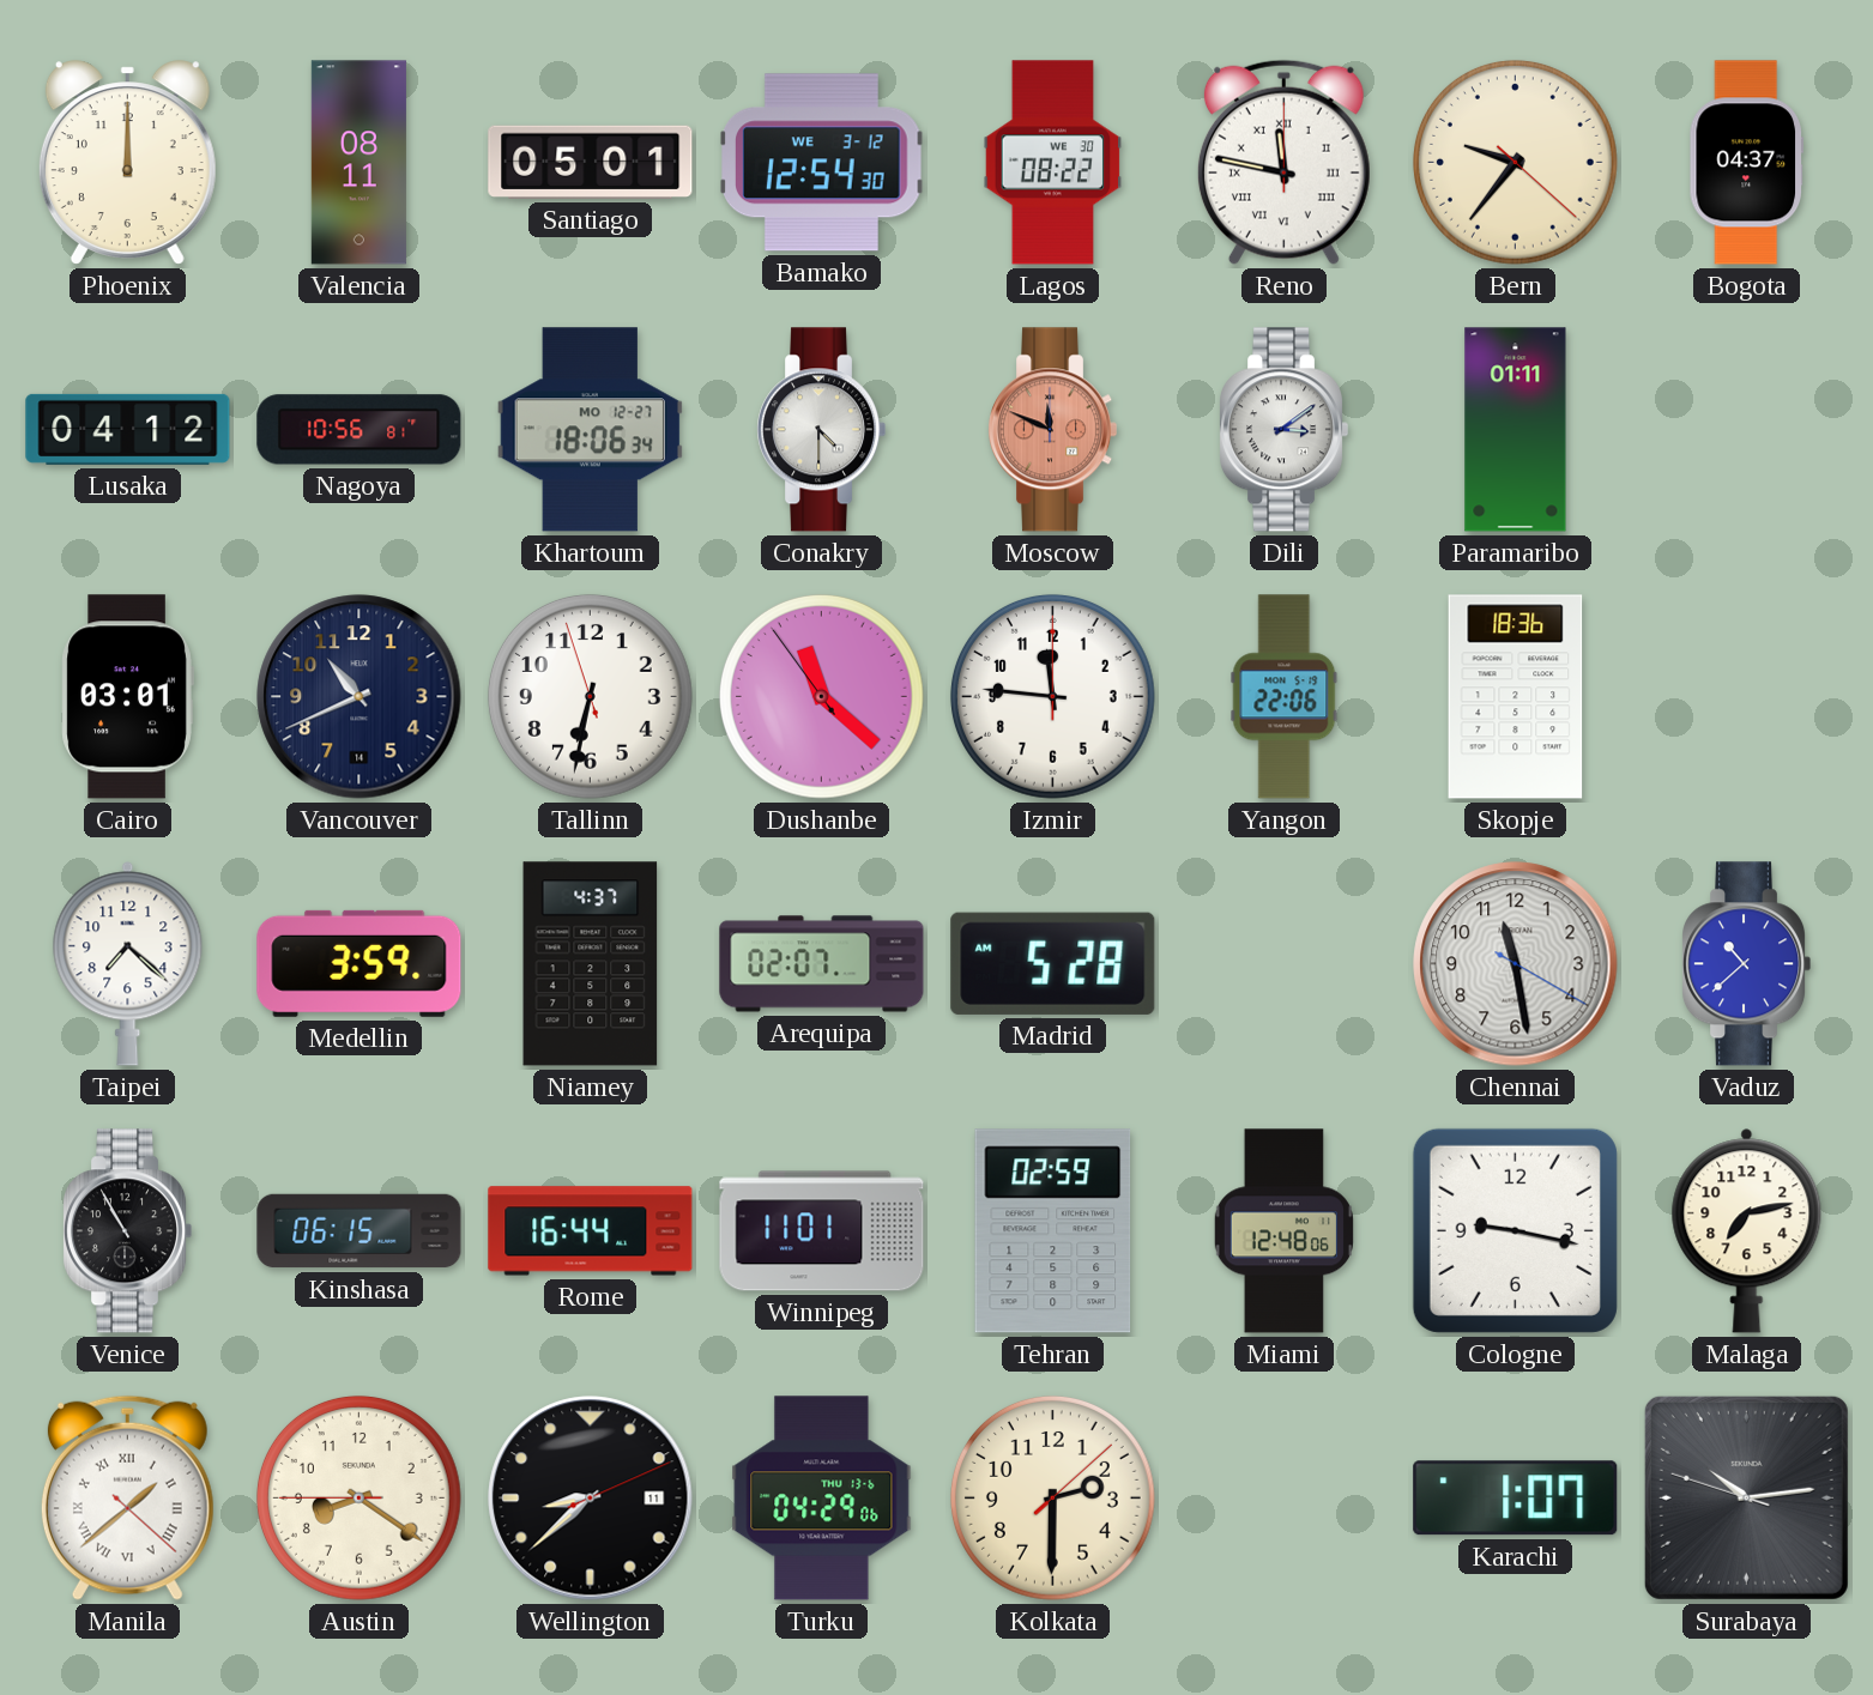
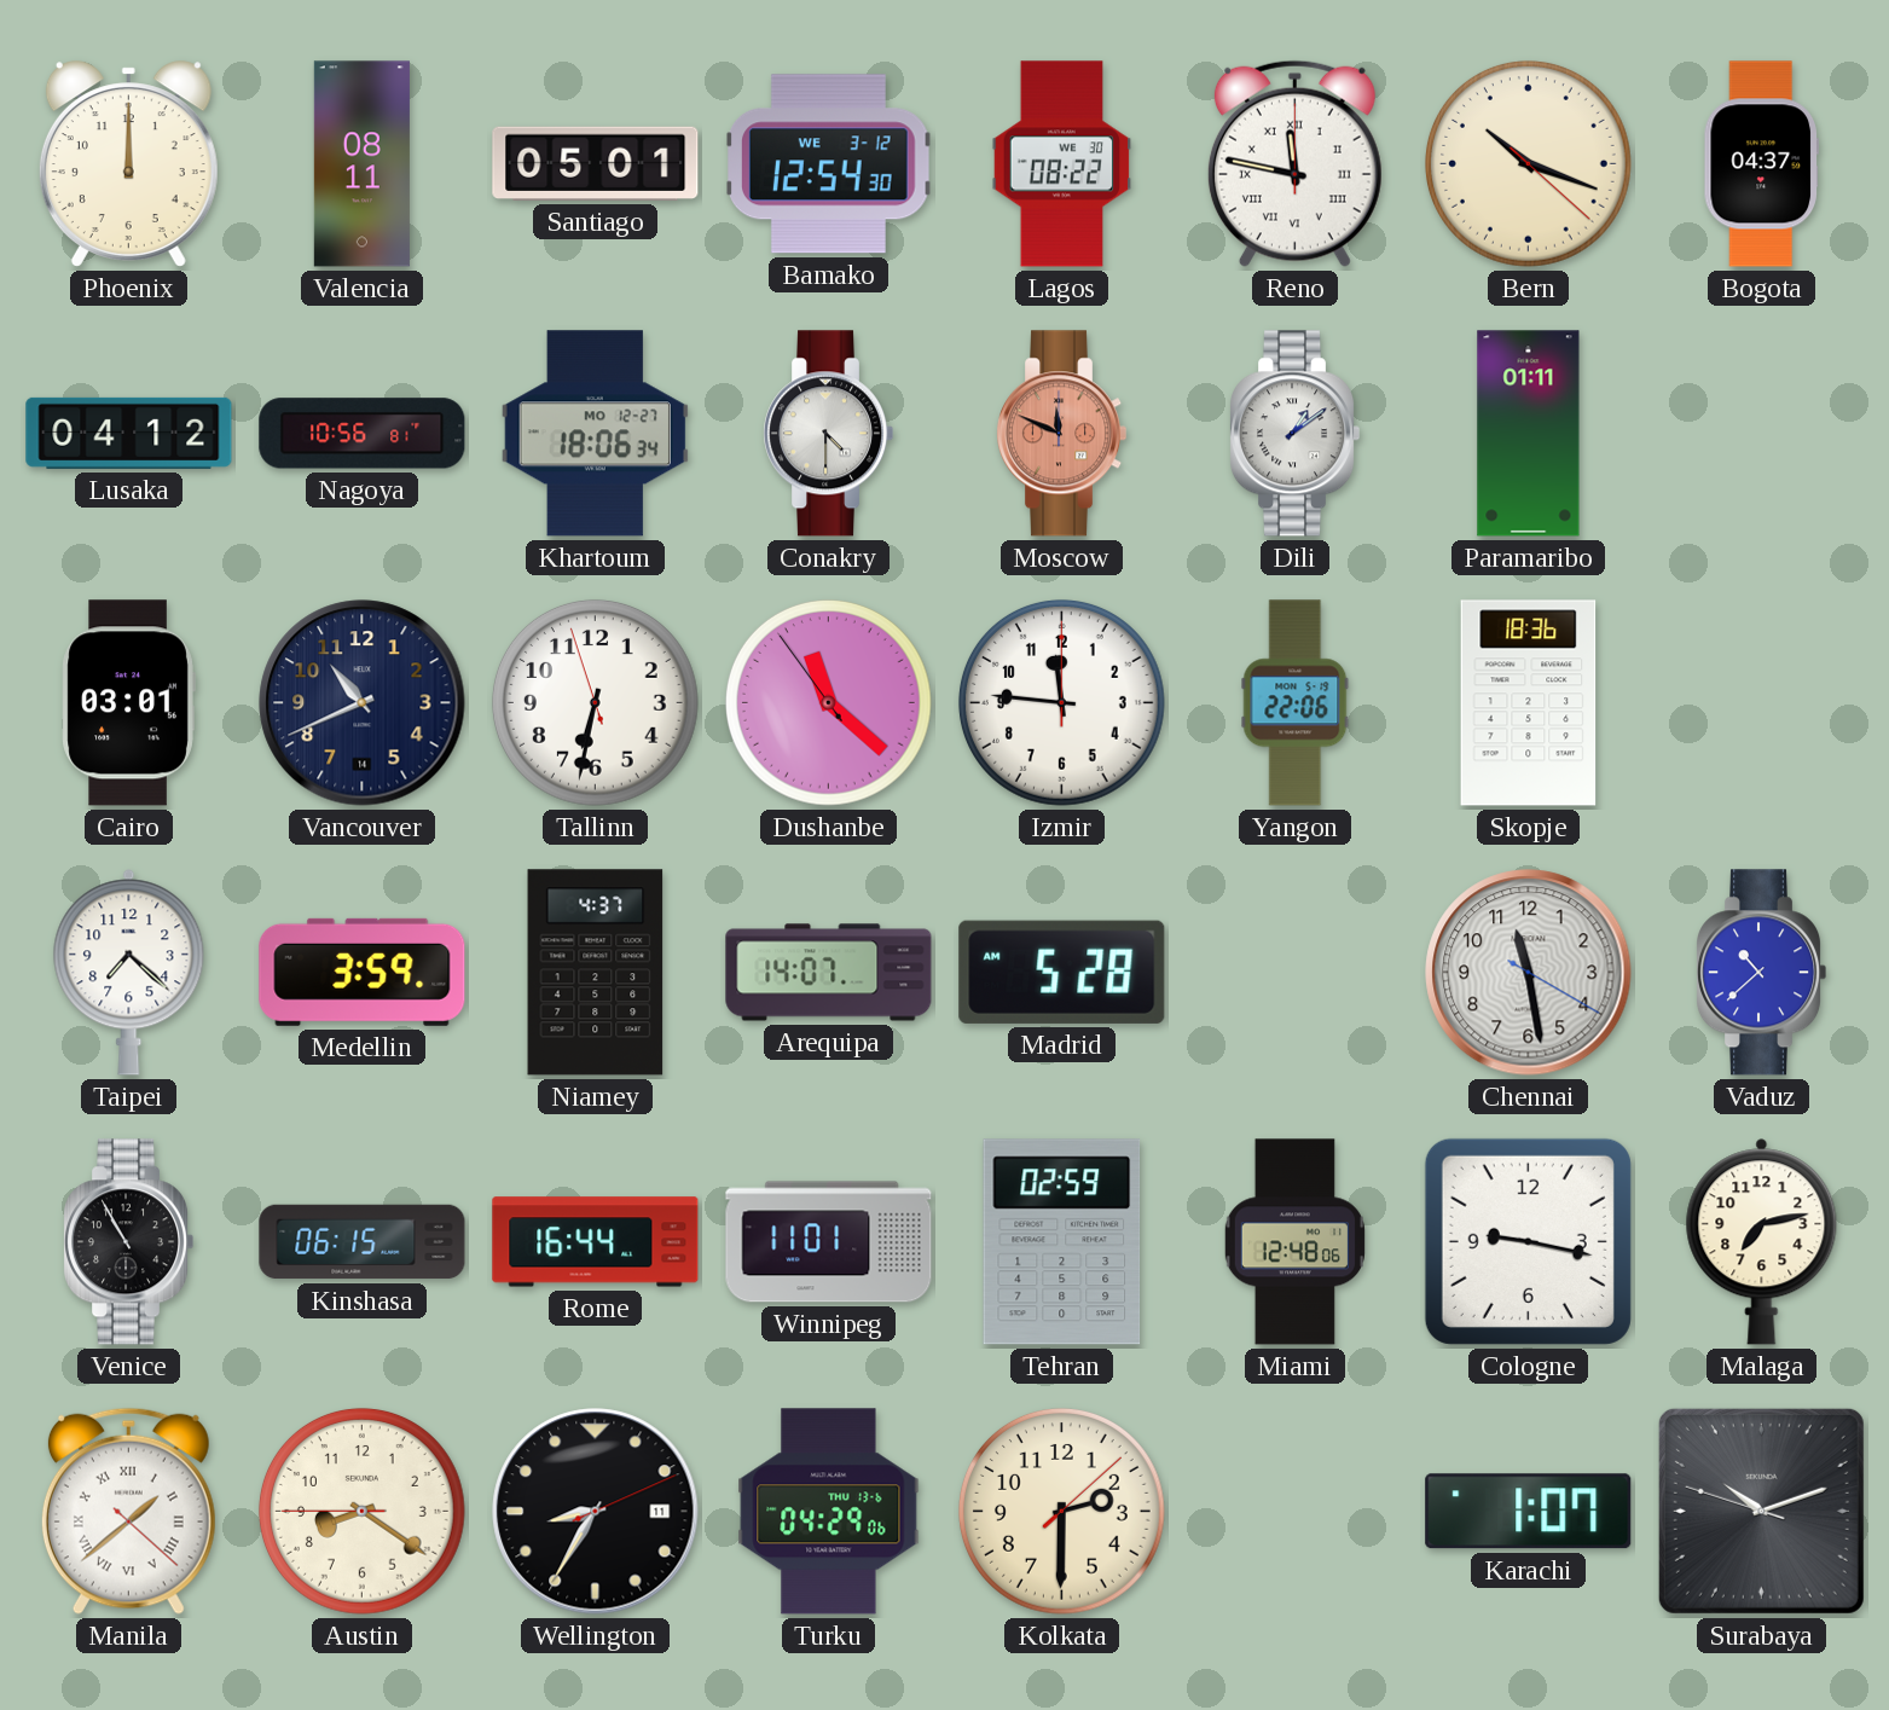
Bern: 9:36 -> 10:18 (1528, 163)
Dili: 3:09 -> 1:09 (1294, 434)
Arequipa: 02:07 -> 14:07 (829, 973)
Wellington: 8:38 -> 8:35 (596, 1512)
Surabaya: 10:13 -> 10:11 (1761, 1511)
